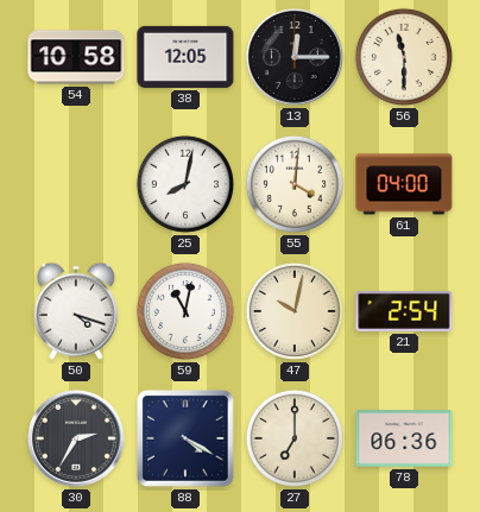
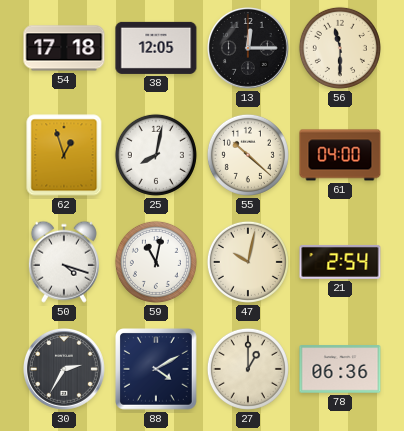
54: 10:58 -> 17:18 (64, 48)
62: none -> 12:57 (64, 155)
55: 4:01 -> 10:22 (248, 155)
88: 4:20 -> 4:10 (157, 370)
27: 7:00 -> 1:00 (248, 369)
